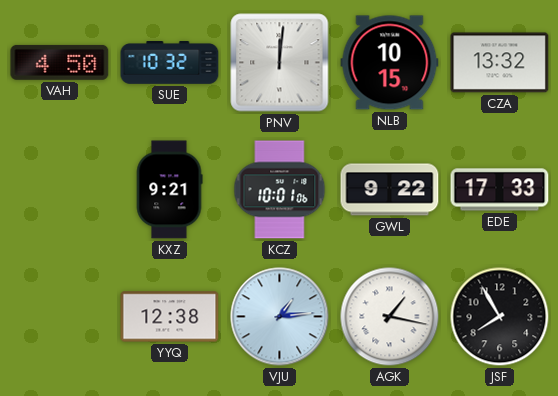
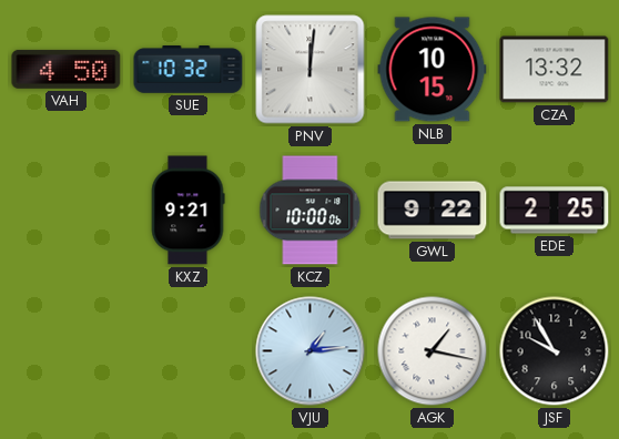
KCZ: 10:01 -> 10:00 (311, 211)
EDE: 17:33 -> 2:25 (555, 211)
YYQ: 12:38 -> none (170, 317)
JSF: 7:55 -> 9:55 (555, 351)
